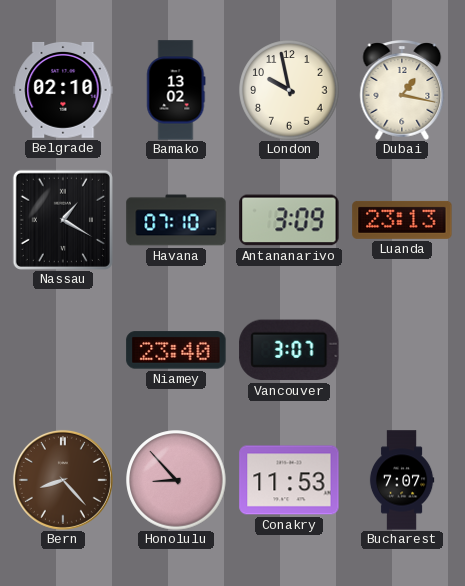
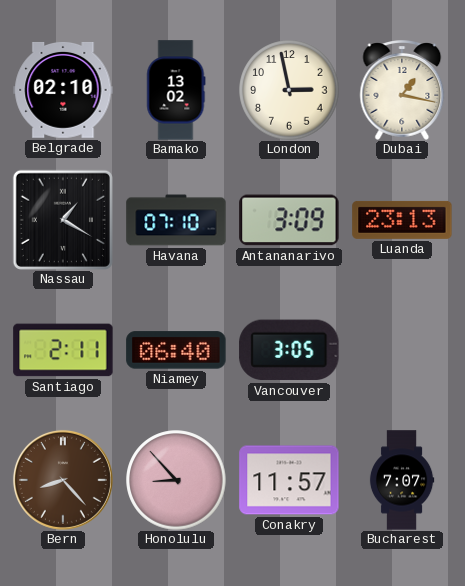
London: 9:58 -> 2:58 (289, 90)
Santiago: none -> 2:11 (63, 350)
Niamey: 23:40 -> 06:40 (176, 350)
Vancouver: 3:07 -> 3:05 (289, 350)
Conakry: 11:53 -> 11:57 (289, 480)
